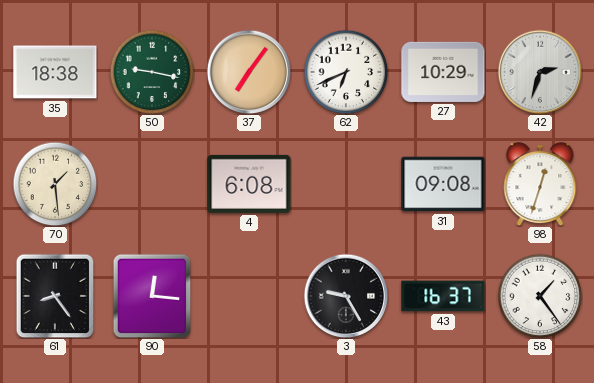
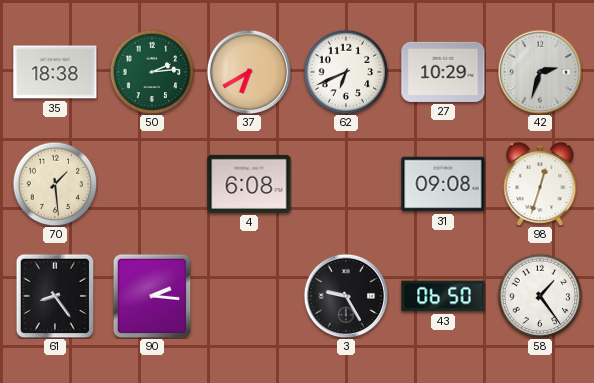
50: 9:17 -> 2:14 (152, 72)
37: 7:06 -> 6:40 (249, 72)
90: 12:16 -> 2:16 (152, 296)
43: 16:37 -> 06:50 (443, 296)
